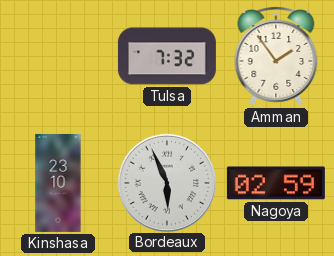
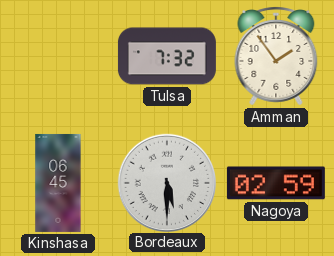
Kinshasa: 23:10 -> 06:45 (58, 183)
Bordeaux: 5:56 -> 5:30 (166, 182)
